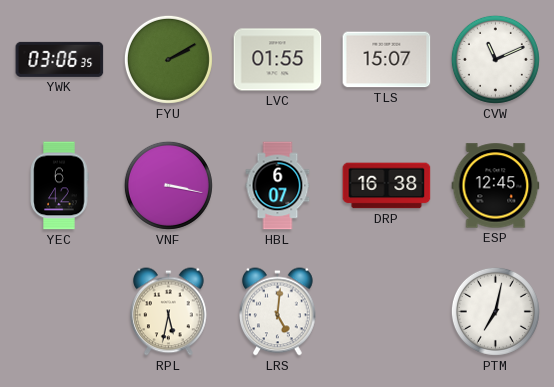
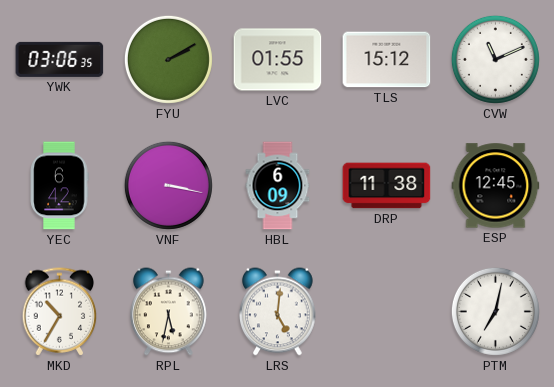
TLS: 15:07 -> 15:12 (387, 60)
HBL: 6:07 -> 6:09 (278, 186)
DRP: 16:38 -> 11:38 (387, 186)
MKD: none -> 10:35 (60, 312)
